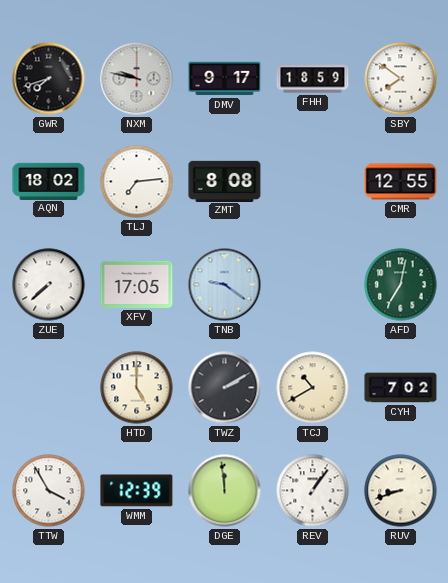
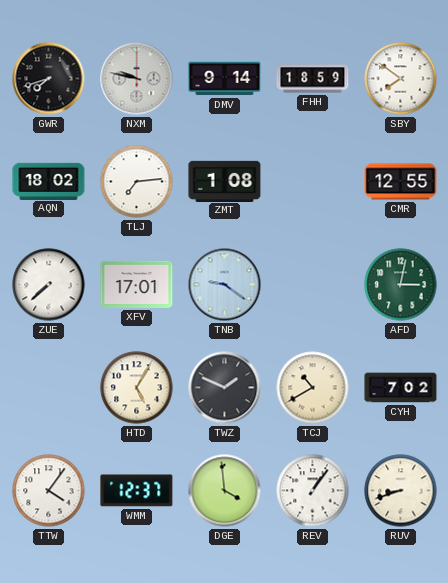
DMV: 9:17 -> 9:14 (225, 79)
ZMT: 8:08 -> 1:08 (225, 181)
XFV: 17:05 -> 17:01 (137, 284)
AFD: 7:02 -> 3:02 (401, 285)
HTD: 5:00 -> 5:05 (137, 388)
TWZ: 2:10 -> 1:49 (225, 388)
TTW: 3:55 -> 4:06 (49, 491)
WMM: 12:39 -> 12:37 (137, 491)
DGE: 11:59 -> 3:59 (225, 491)
